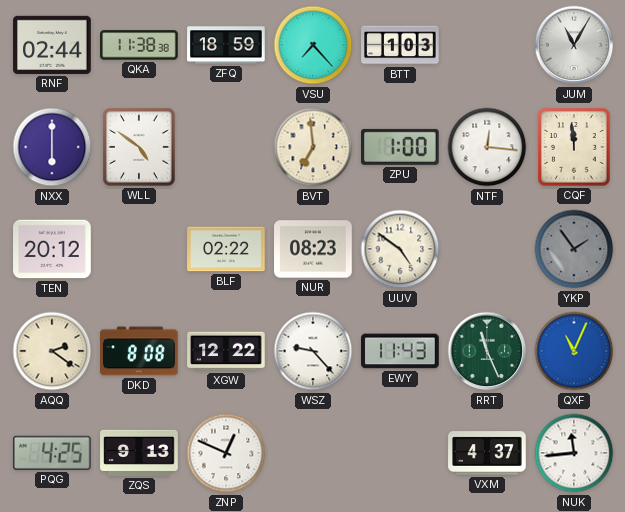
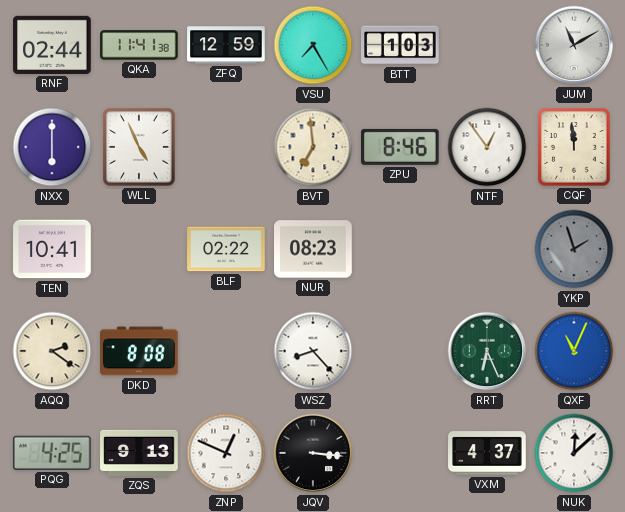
QKA: 11:38 -> 11:41 (139, 45)
ZFQ: 18:59 -> 12:59 (226, 45)
VSU: 7:23 -> 7:25 (313, 45)
JUM: 11:05 -> 11:10 (574, 45)
WLL: 4:51 -> 4:56 (139, 147)
ZPU: 1:00 -> 8:46 (401, 147)
NTF: 12:16 -> 12:54 (487, 147)
TEN: 20:12 -> 10:41 (52, 249)
UUV: 4:51 -> none (400, 249)
YKP: 1:54 -> 1:57 (574, 249)
XGW: 12:22 -> none (226, 351)
WSZ: 9:23 -> 8:23 (313, 351)
EWY: 11:43 -> none (400, 351)
RRT: 11:26 -> 6:26 (487, 351)
JQV: none -> 3:16 (313, 453)
NUK: 11:44 -> 12:08 (574, 453)
